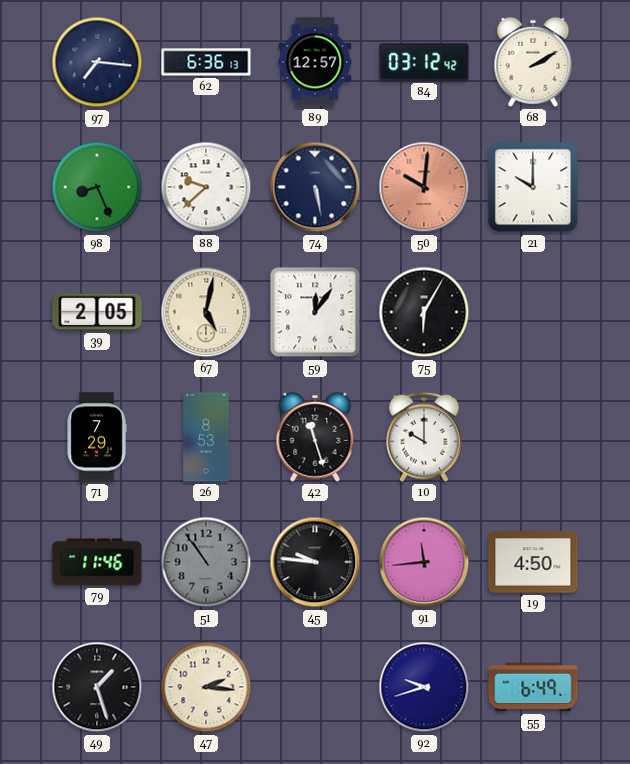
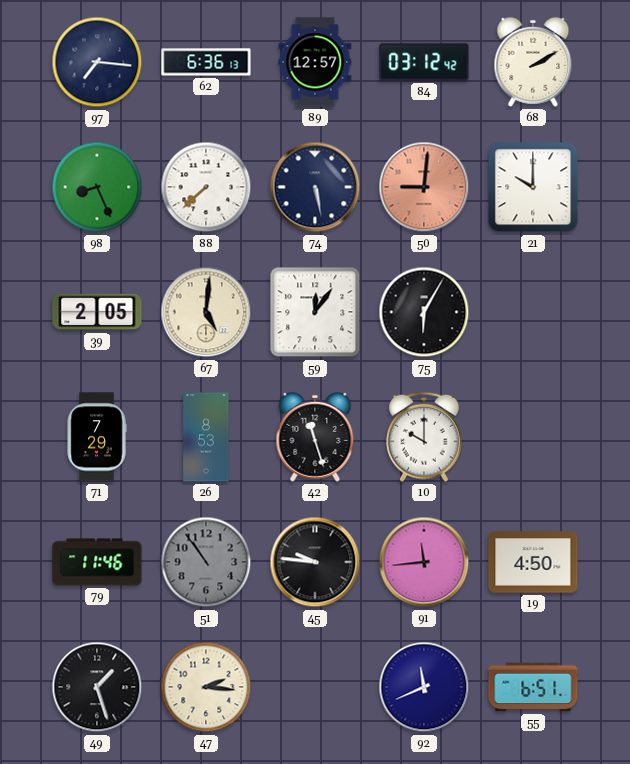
88: 9:38 -> 7:38 (206, 187)
50: 10:01 -> 9:01 (424, 187)
67: 5:02 -> 5:01 (206, 312)
92: 9:42 -> 11:41 (424, 687)
55: 6:49 -> 6:51 (533, 687)
